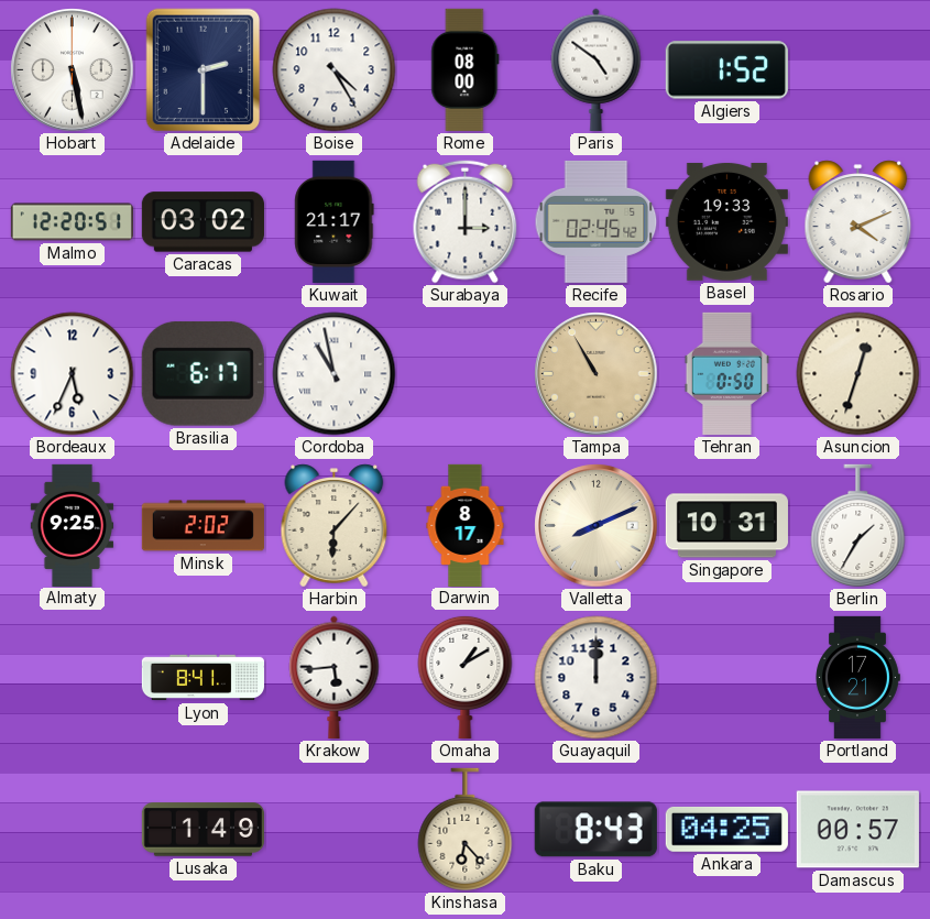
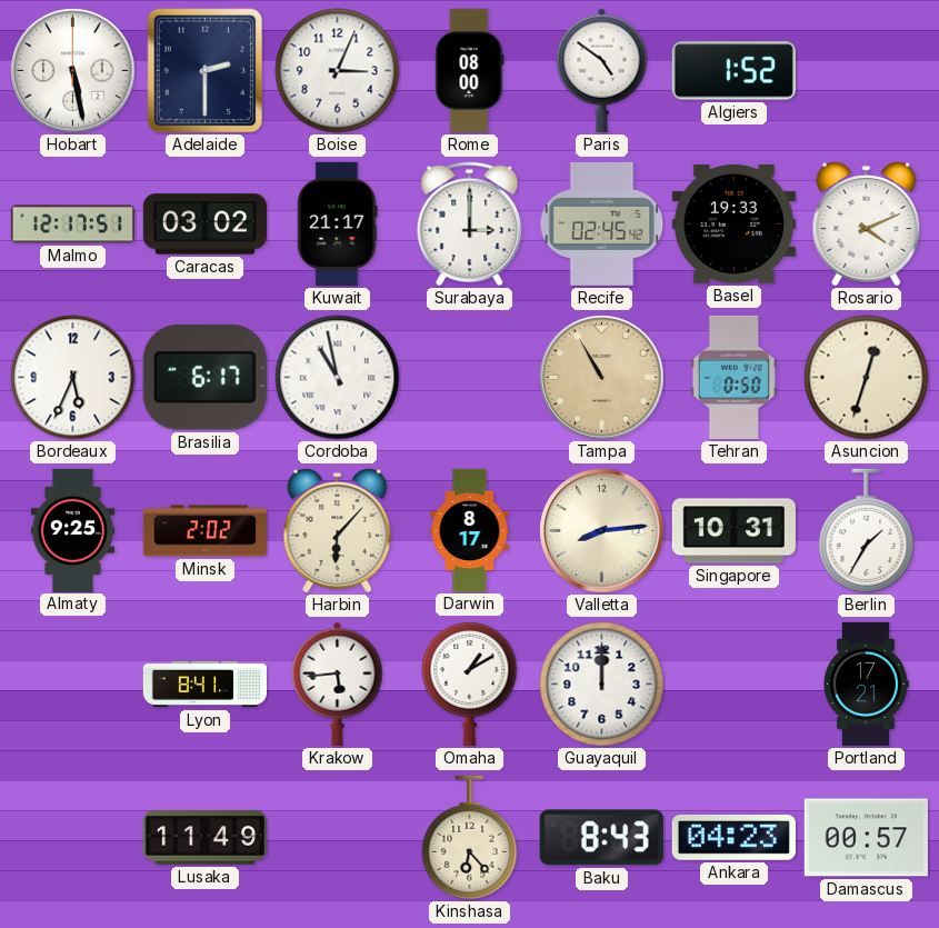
Boise: 4:25 -> 3:04 (338, 71)
Malmo: 12:20 -> 12:17 (72, 224)
Valletta: 8:11 -> 8:14 (602, 531)
Lusaka: 1:49 -> 11:49 (204, 838)
Ankara: 04:25 -> 04:23 (733, 837)
